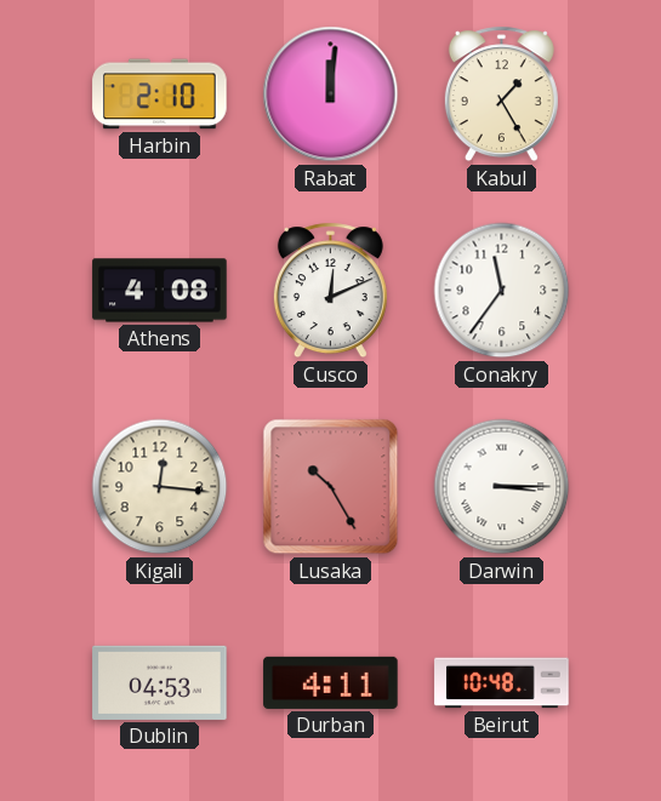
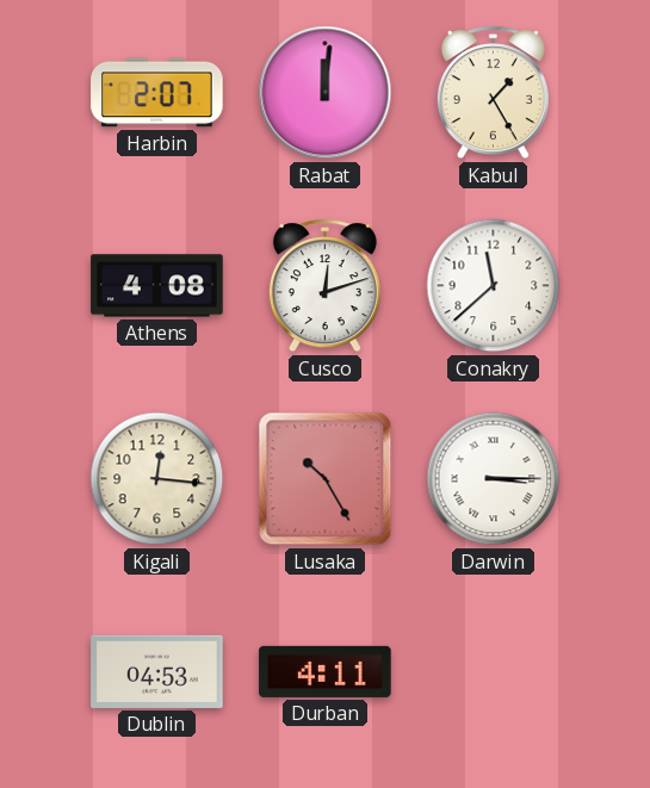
Harbin: 2:10 -> 2:07 (157, 93)
Cusco: 12:11 -> 12:12 (324, 286)
Conakry: 11:36 -> 11:38 (494, 286)
Beirut: 10:48 -> none (502, 683)
